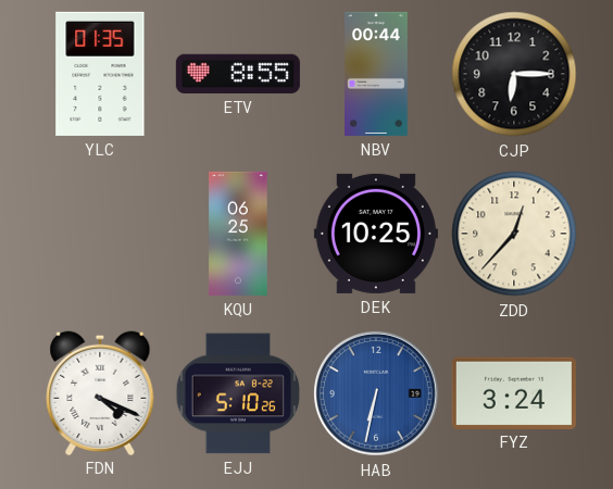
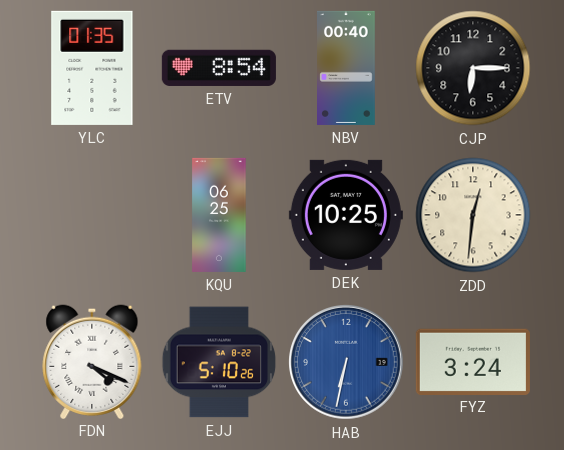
ETV: 8:55 -> 8:54 (219, 68)
NBV: 00:44 -> 00:40 (347, 68)
ZDD: 12:37 -> 12:31 (473, 215)
